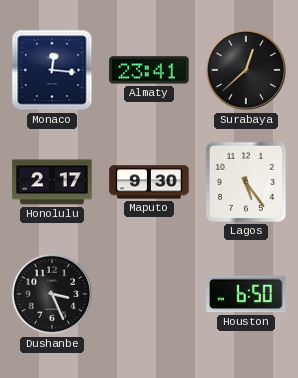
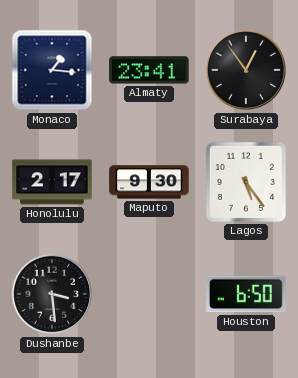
Monaco: 12:16 -> 1:16 (52, 70)
Surabaya: 12:38 -> 12:54 (246, 70)
Dushanbe: 3:26 -> 3:29 (52, 294)
